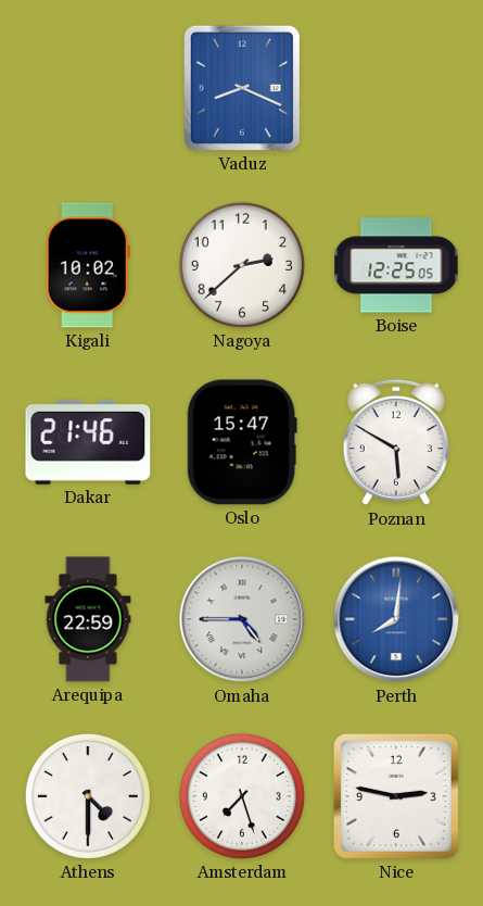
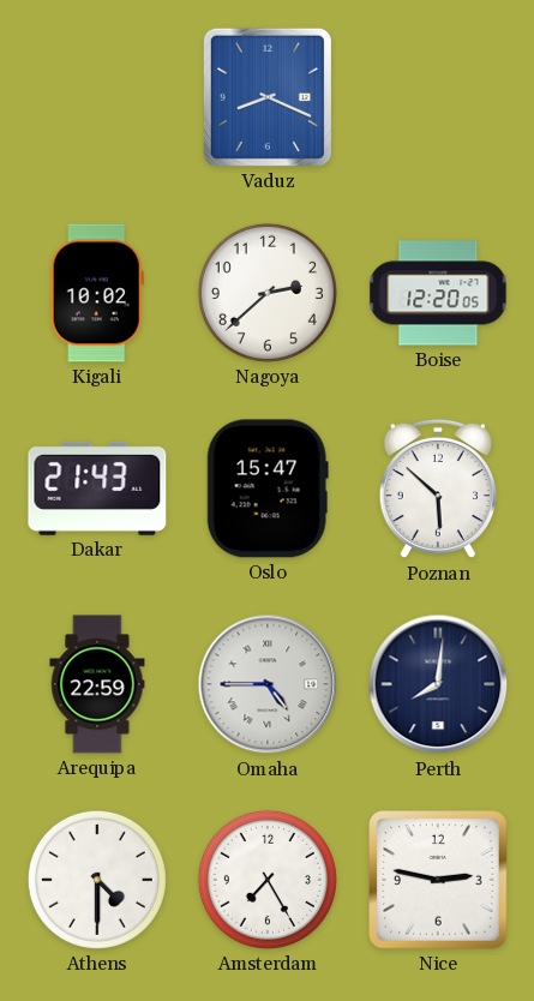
Boise: 12:25 -> 12:20 (438, 293)
Dakar: 21:46 -> 21:43 (97, 488)
Poznan: 5:50 -> 5:52 (438, 488)
Perth dial: blue -> navy (438, 684)
Amsterdam: 7:27 -> 7:25 (268, 880)
